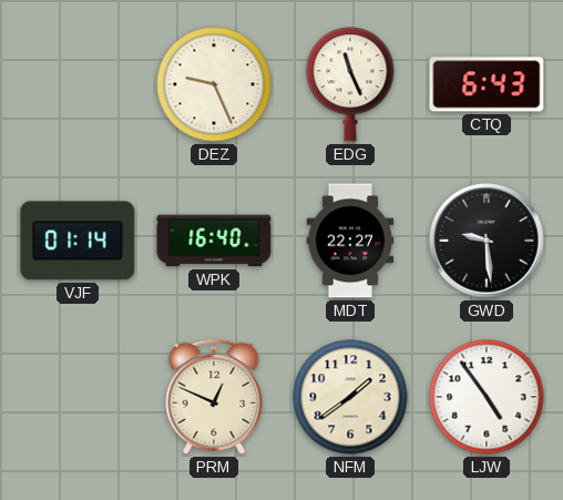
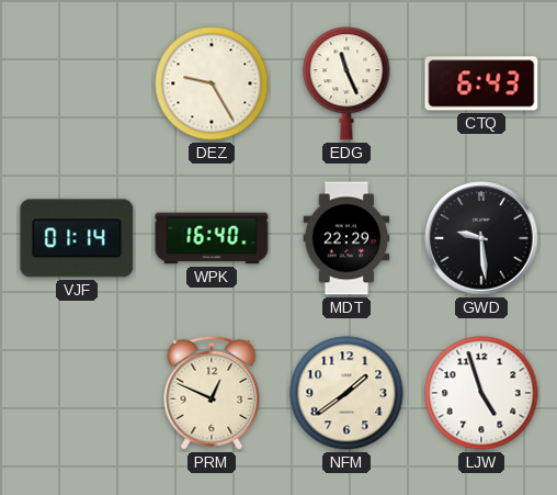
DEZ: 9:26 -> 9:25 (212, 83)
MDT: 22:27 -> 22:29 (346, 238)
LJW: 4:54 -> 4:57 (481, 393)
